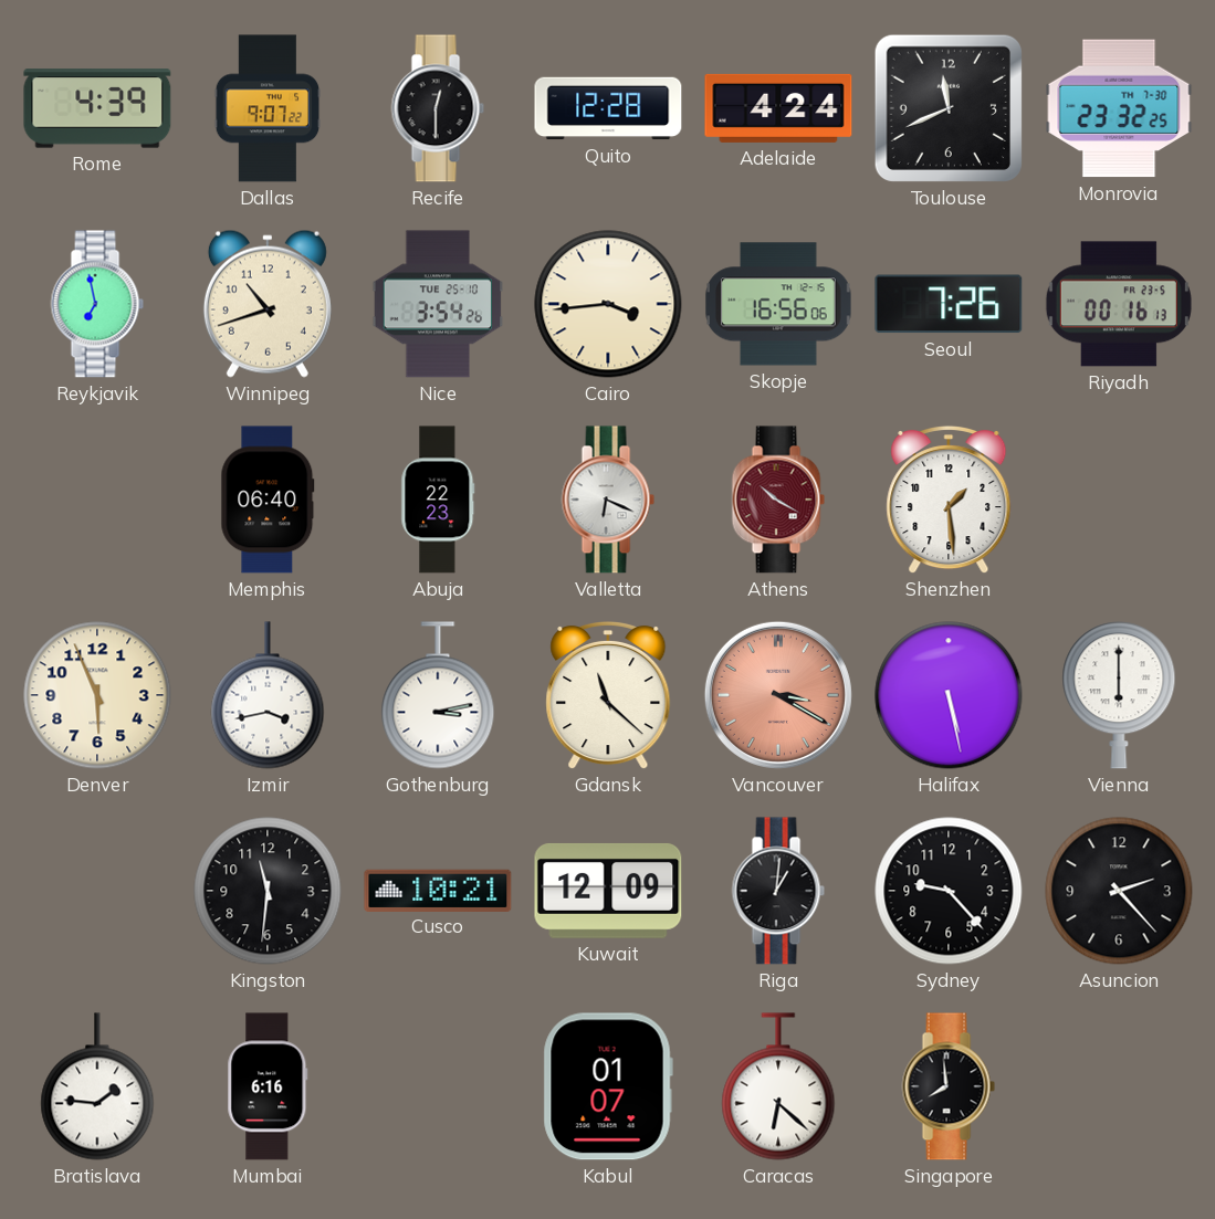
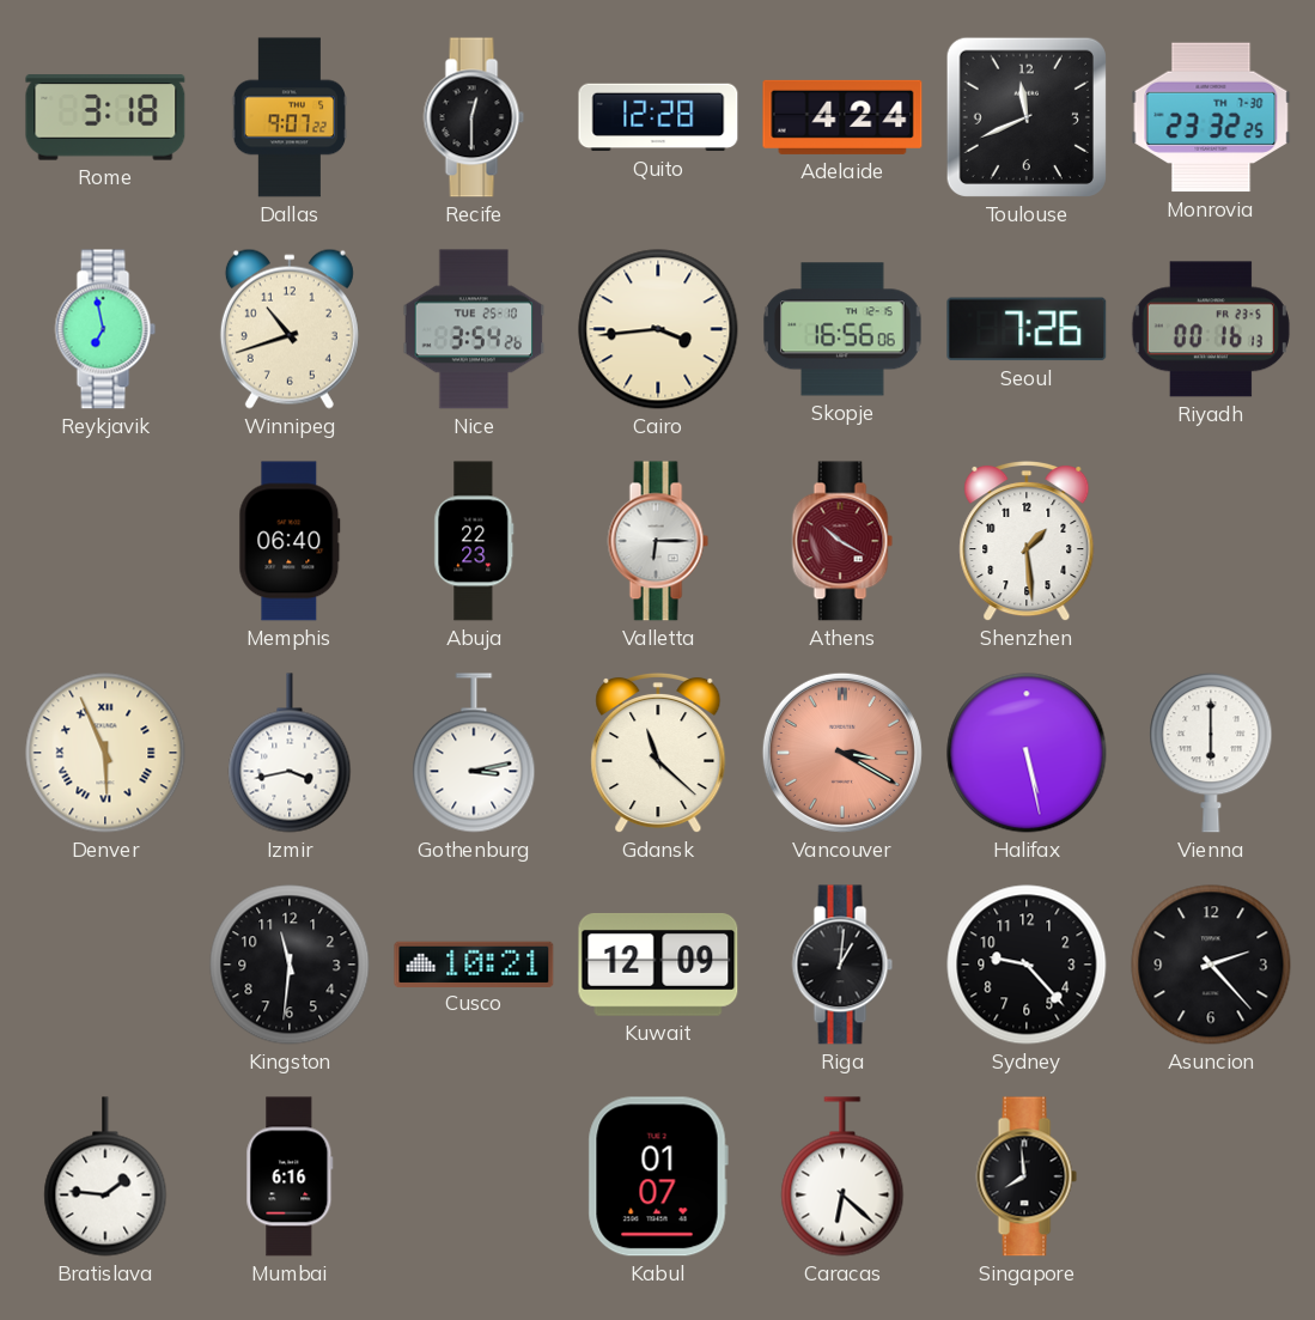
Rome: 4:39 -> 3:18 (105, 117)
Valletta: 6:19 -> 6:15 (658, 541)
Denver numerals: Arabic -> Roman (105, 753)
